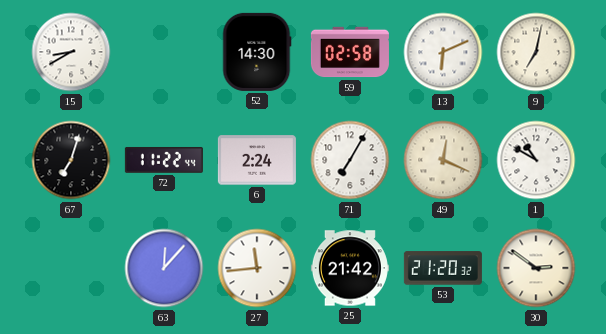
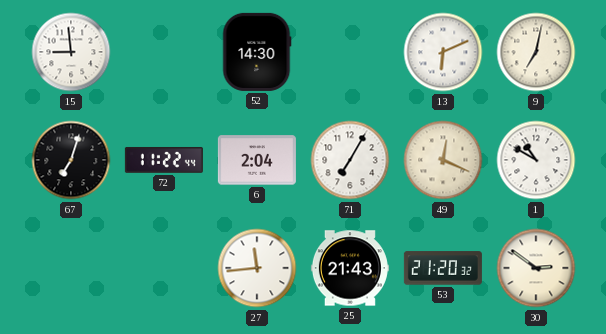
15: 8:40 -> 8:59 (71, 52)
59: 02:58 -> none (350, 52)
6: 2:24 -> 2:04 (257, 160)
63: 12:07 -> none (164, 268)
25: 21:42 -> 21:43 (350, 268)
